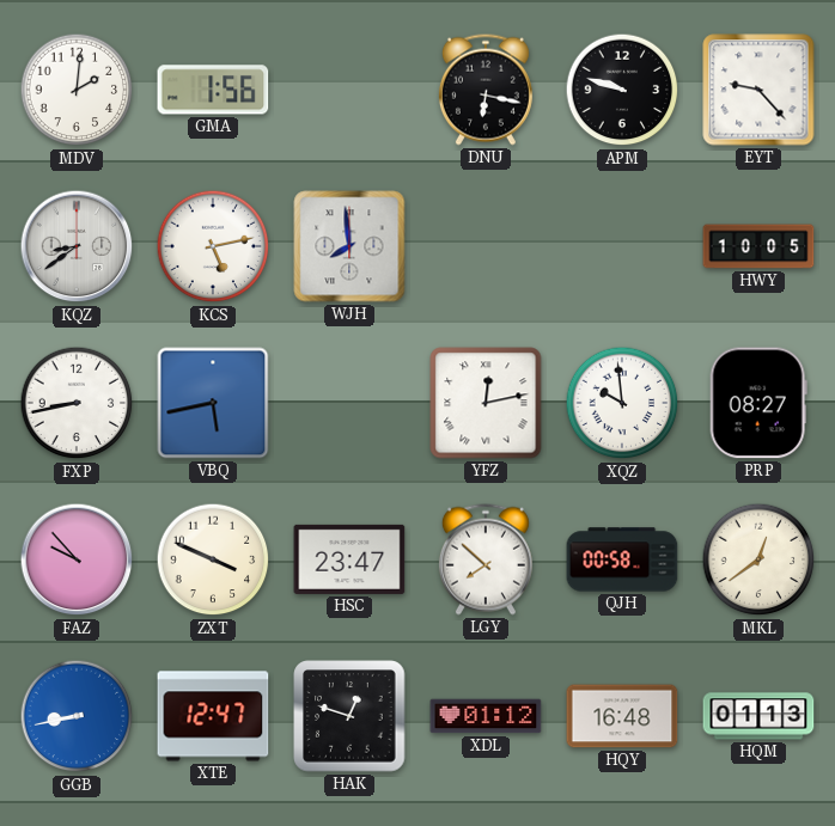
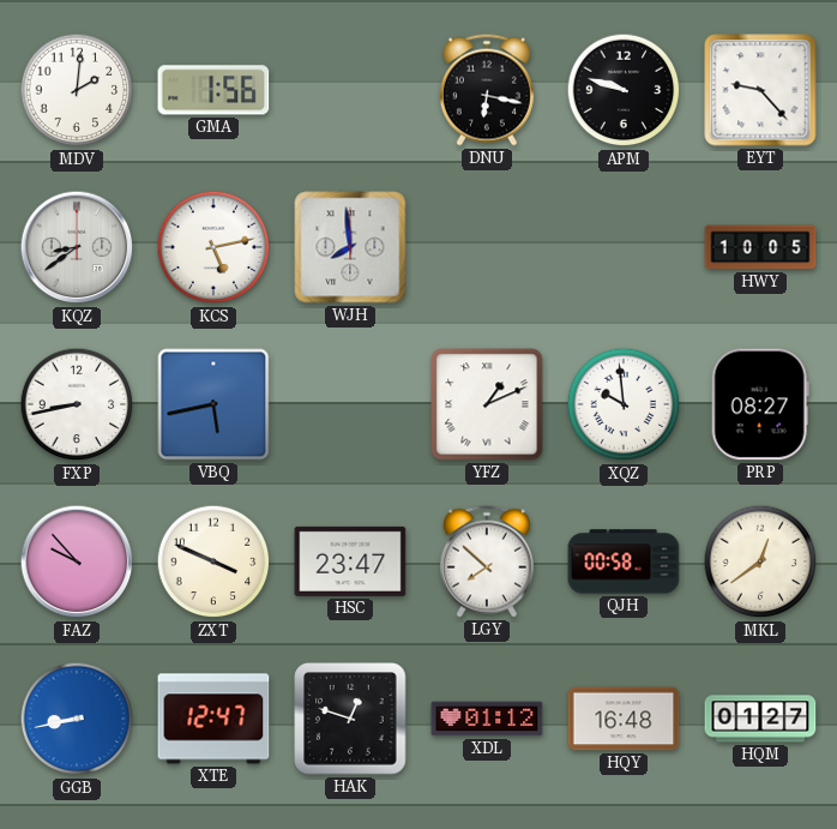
YFZ: 12:13 -> 1:11 (487, 404)
HQM: 01:13 -> 01:27 (760, 719)
